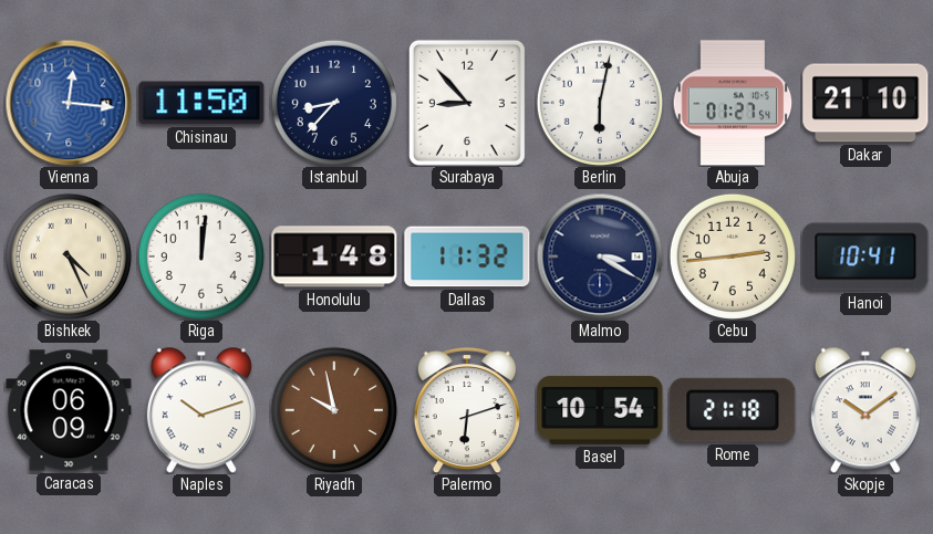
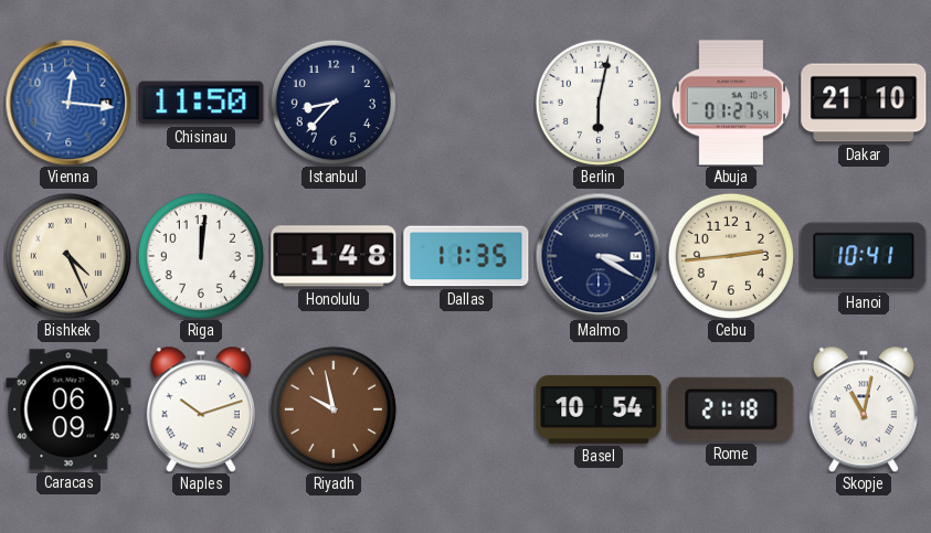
Surabaya: 8:53 -> none (467, 103)
Dallas: 11:32 -> 11:35 (466, 256)
Palermo: 6:12 -> none (467, 411)
Skopje: 10:09 -> 11:02 (864, 409)
